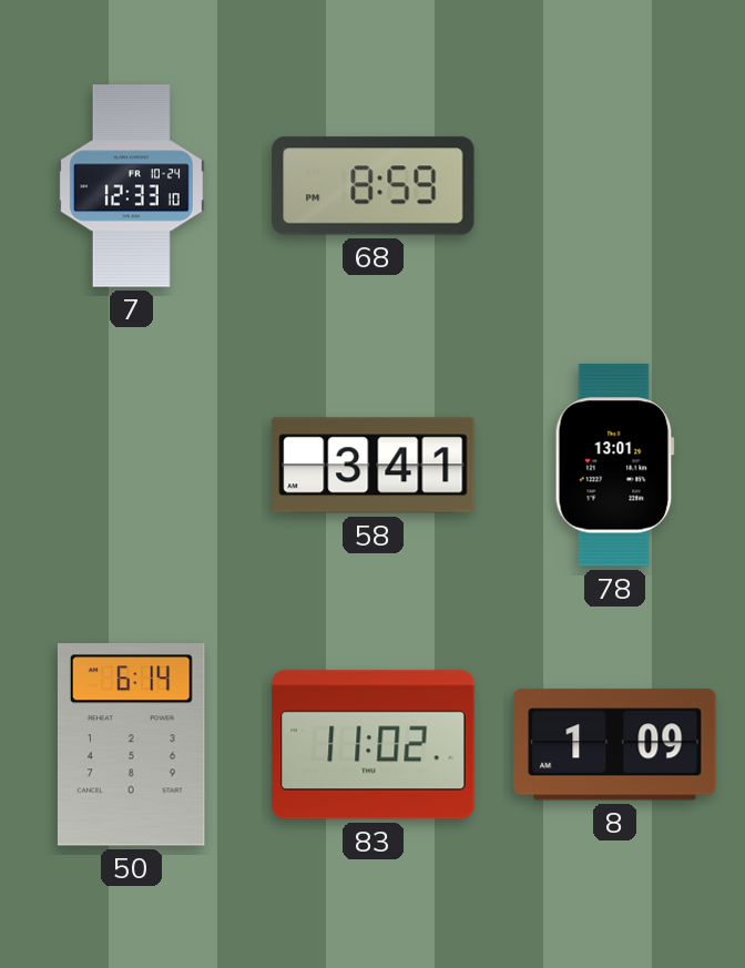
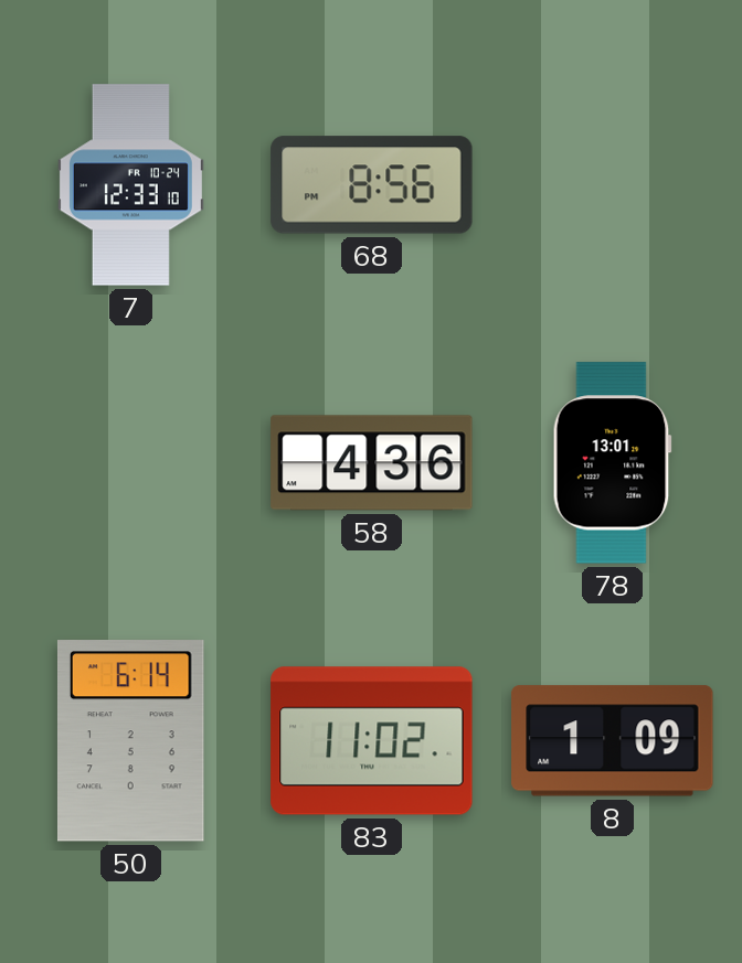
68: 8:59 -> 8:56 (372, 185)
58: 3:41 -> 4:36 (372, 463)
